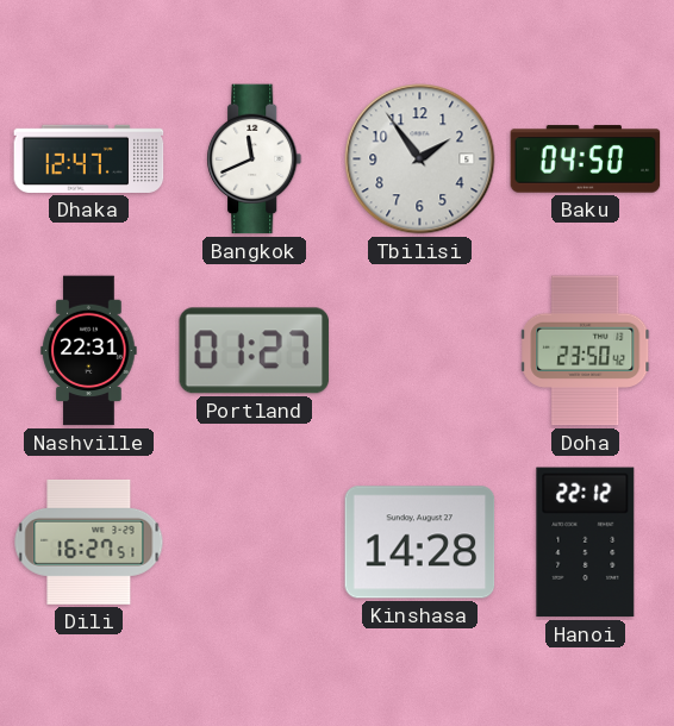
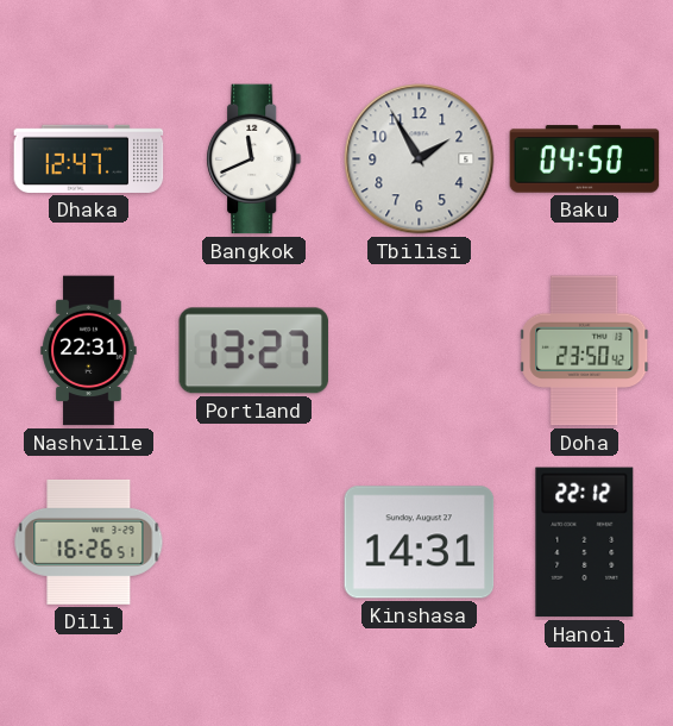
Tbilisi: 1:54 -> 1:55 (420, 159)
Portland: 01:27 -> 13:27 (254, 351)
Dili: 16:27 -> 16:26 (89, 542)
Kinshasa: 14:28 -> 14:31 (420, 543)
